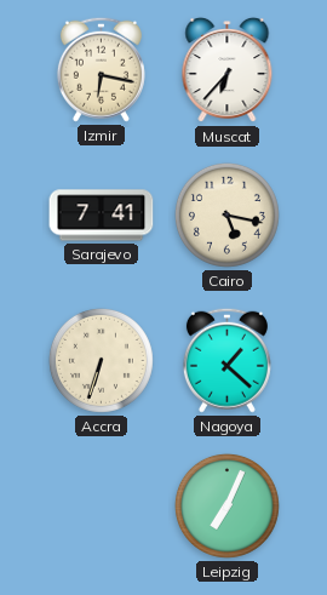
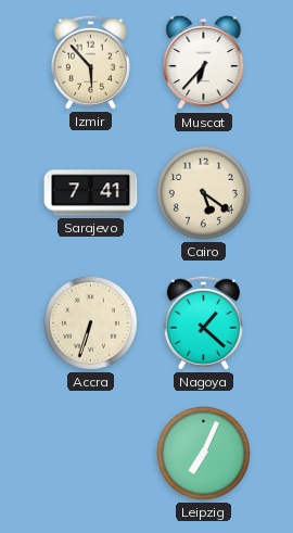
Izmir: 6:17 -> 5:53 (90, 62)
Cairo: 5:17 -> 5:21 (203, 192)
